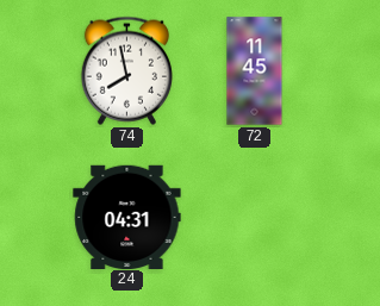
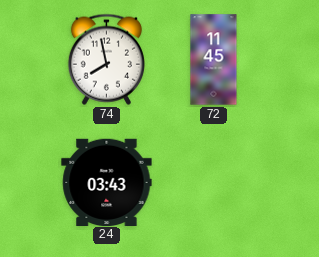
24: 04:31 -> 03:43 (107, 182)
